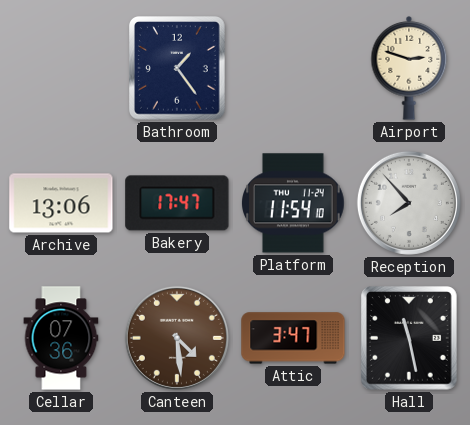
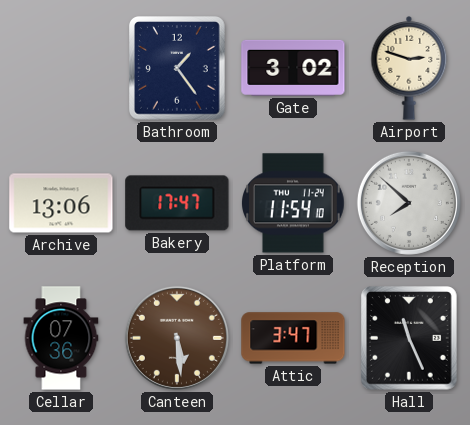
Gate: none -> 3:02 (293, 68)
Reception: 7:53 -> 7:52 (409, 203)
Canteen: 4:29 -> 5:29 (177, 338)
Hall: 11:28 -> 11:26 (410, 338)
